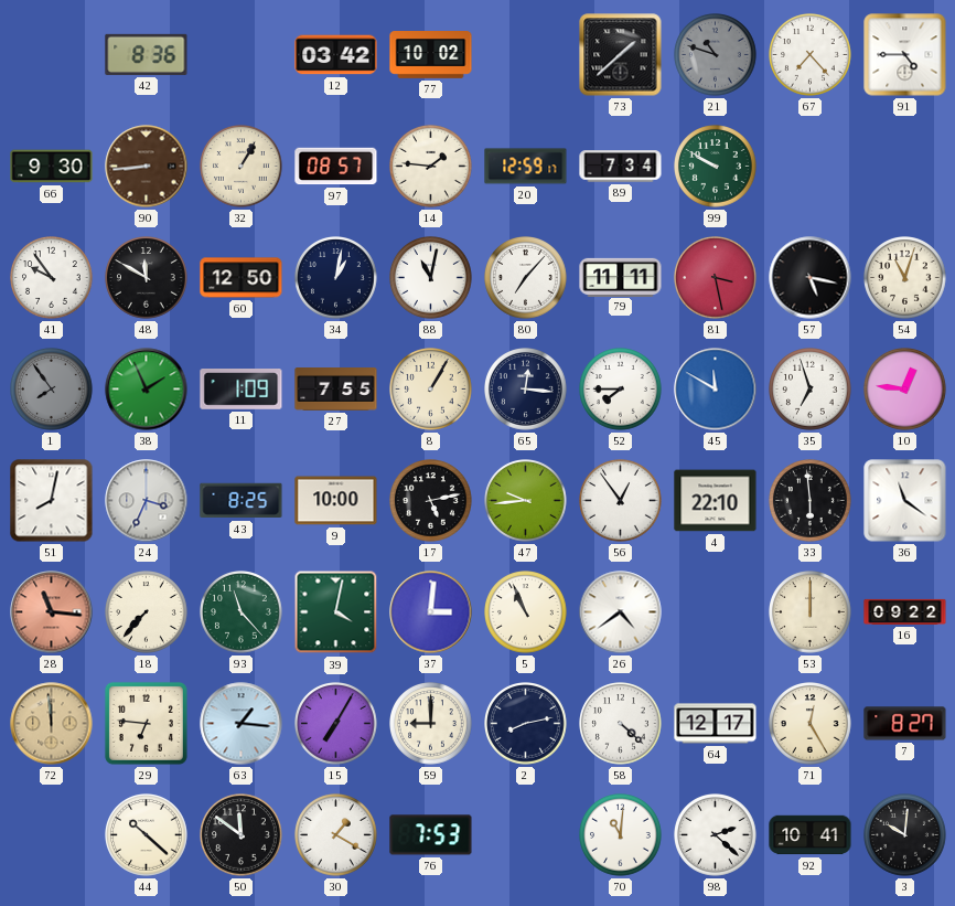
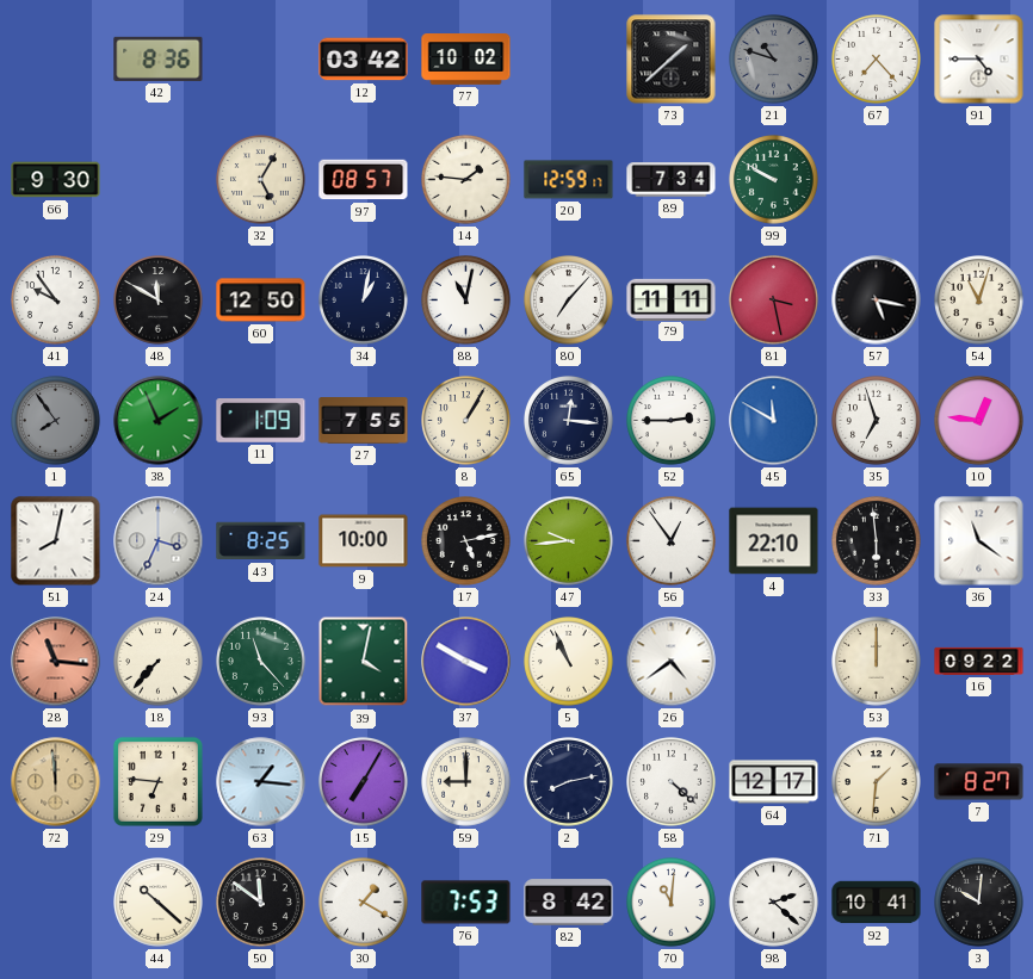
90: 8:44 -> none (147, 167)
32: 1:05 -> 5:05 (261, 180)
52: 7:45 -> 2:45 (672, 421)
37: 3:01 -> 3:50 (466, 662)
71: 12:25 -> 1:31 (877, 782)
82: none -> 8:42 (569, 903)
